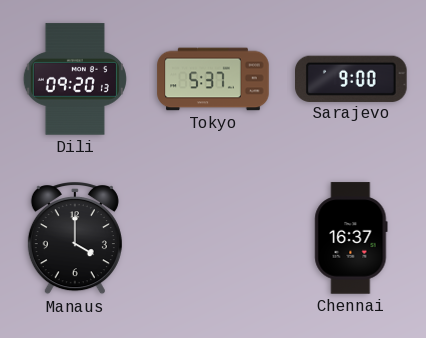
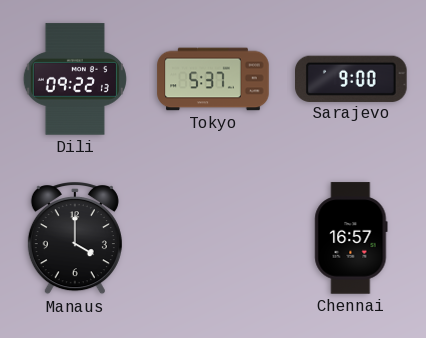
Dili: 09:20 -> 09:22 (75, 79)
Chennai: 16:37 -> 16:57 (351, 238)
